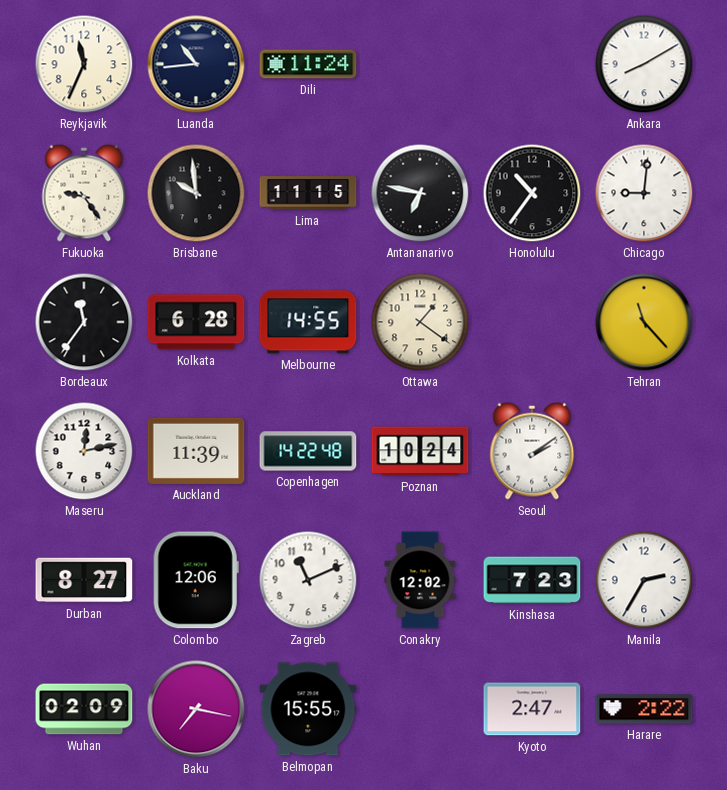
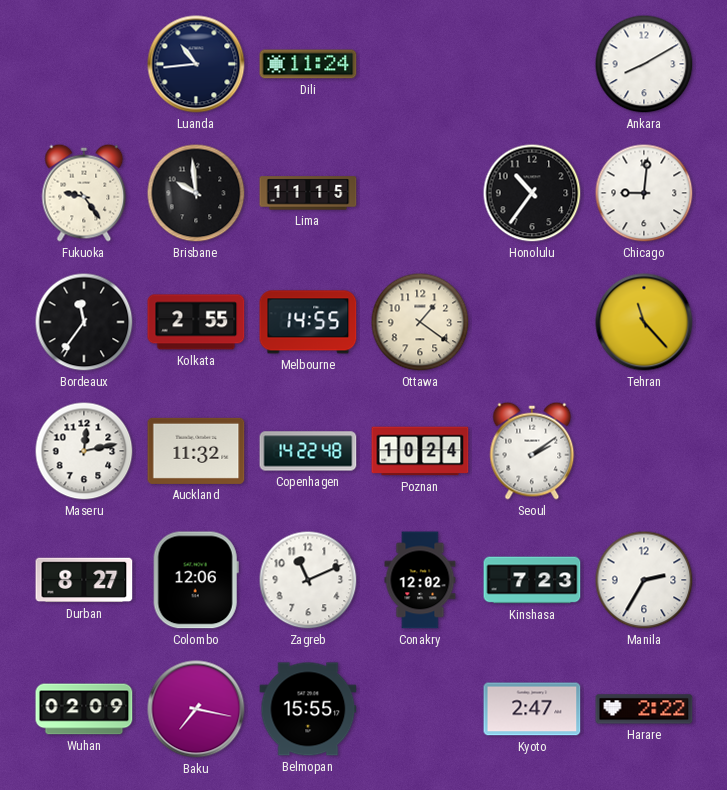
Reykjavik: 11:34 -> none (84, 64)
Antananarivo: 6:47 -> none (420, 193)
Kolkata: 6:28 -> 2:55 (196, 322)
Auckland: 11:39 -> 11:32 (196, 451)
